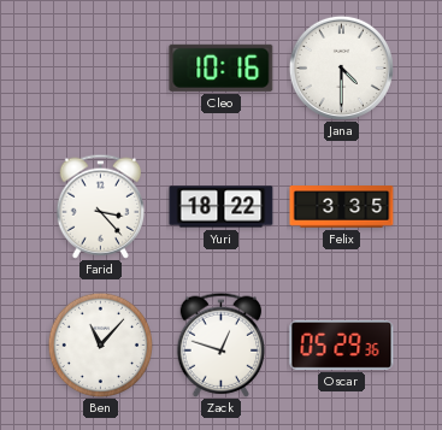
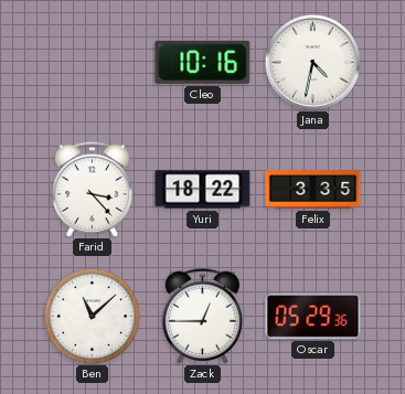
Jana: 4:30 -> 4:32 (312, 62)
Ben: 11:07 -> 11:08 (92, 316)
Zack: 12:48 -> 12:45 (202, 316)
